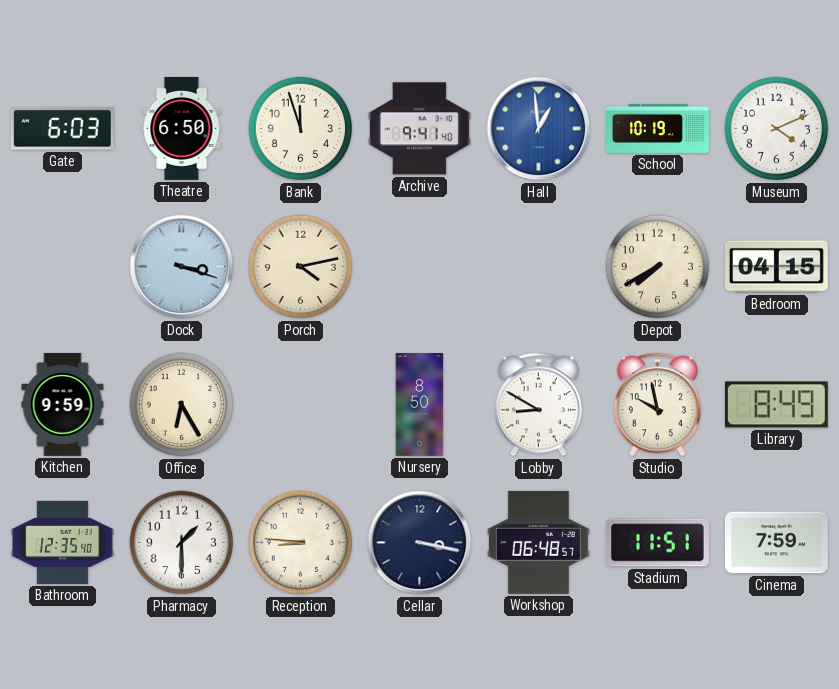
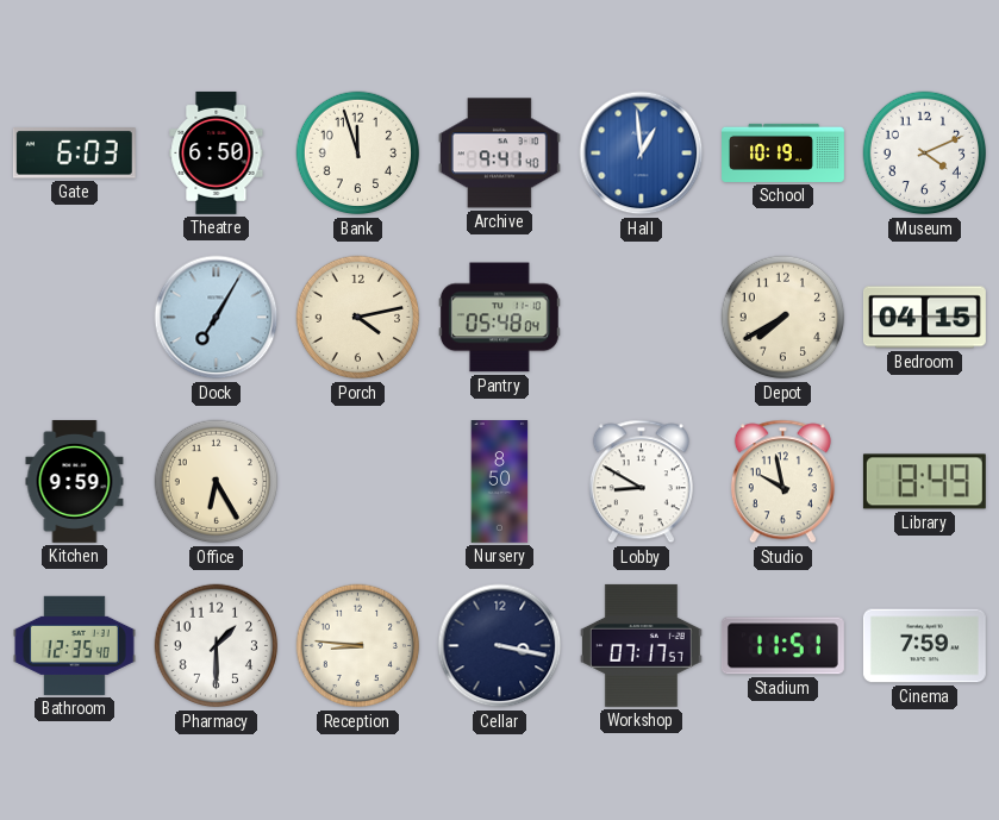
Dock: 3:18 -> 7:05 (217, 318)
Pantry: none -> 05:48 (499, 318)
Workshop: 06:48 -> 07:17 (641, 645)
